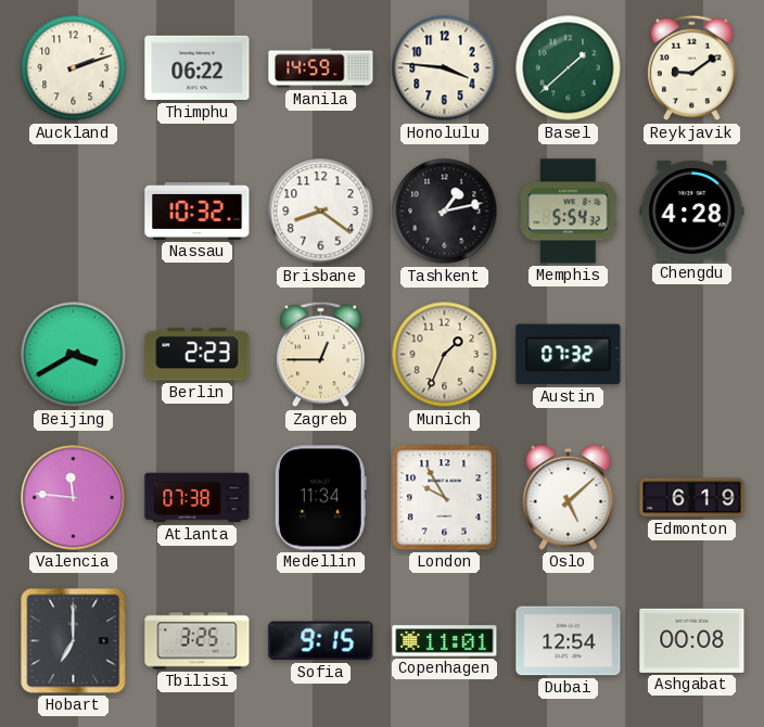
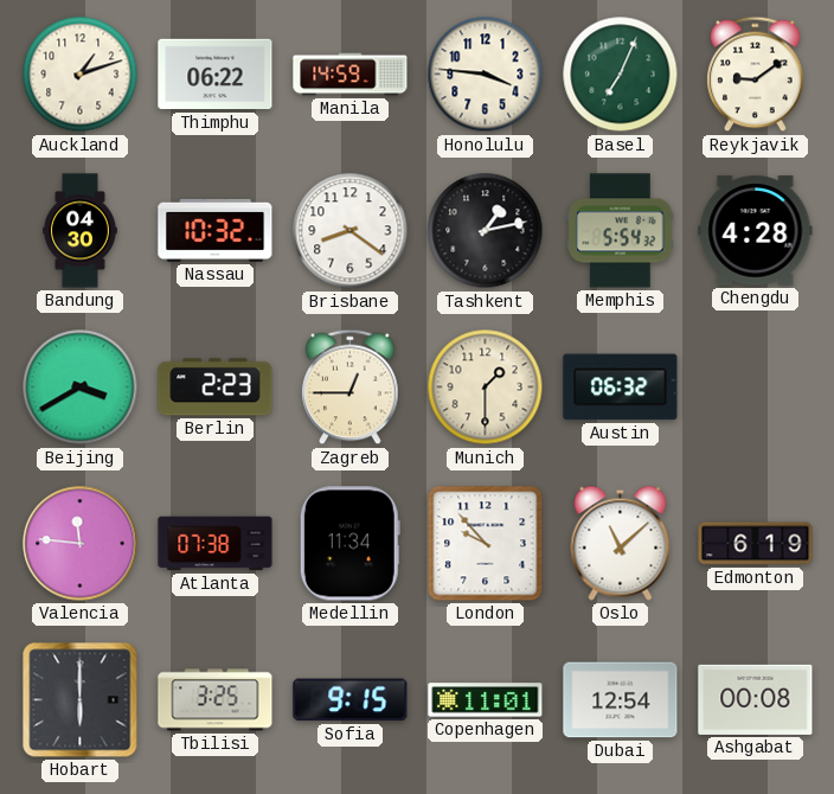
Auckland: 2:12 -> 1:12 (81, 75)
Basel: 1:38 -> 7:04 (621, 75)
Bandung: none -> 04:30 (81, 231)
Munich: 1:34 -> 1:30 (486, 388)
Austin: 07:32 -> 06:32 (621, 388)
London: 9:55 -> 9:53 (486, 544)
Oslo: 5:08 -> 11:08 (621, 543)
Hobart: 7:00 -> 6:00 (81, 700)
